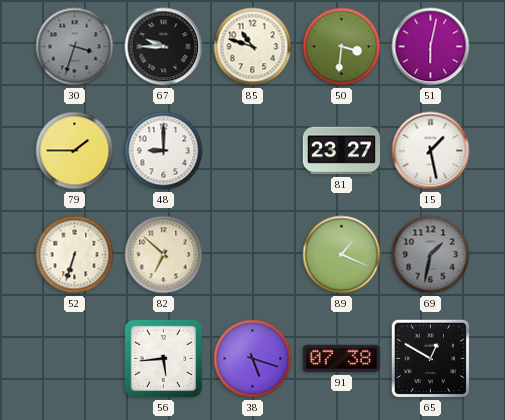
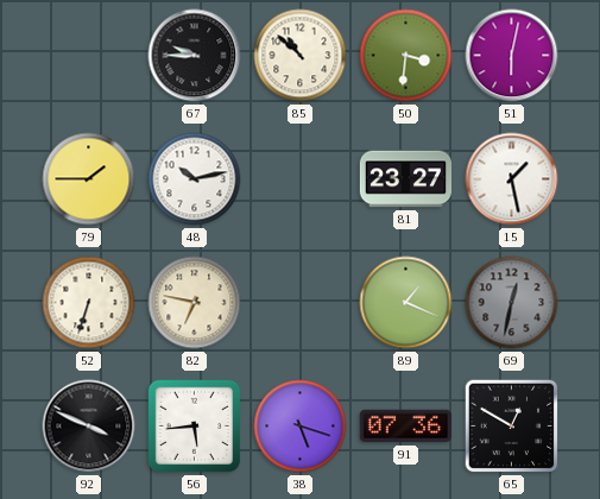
30: 3:33 -> none (75, 47)
85: 10:48 -> 10:52 (301, 56)
48: 9:00 -> 10:13 (195, 179)
82: 6:52 -> 6:47 (195, 303)
69: 1:32 -> 12:32 (512, 303)
92: none -> 3:49 (89, 427)
91: 07:38 -> 07:36 (405, 427)
